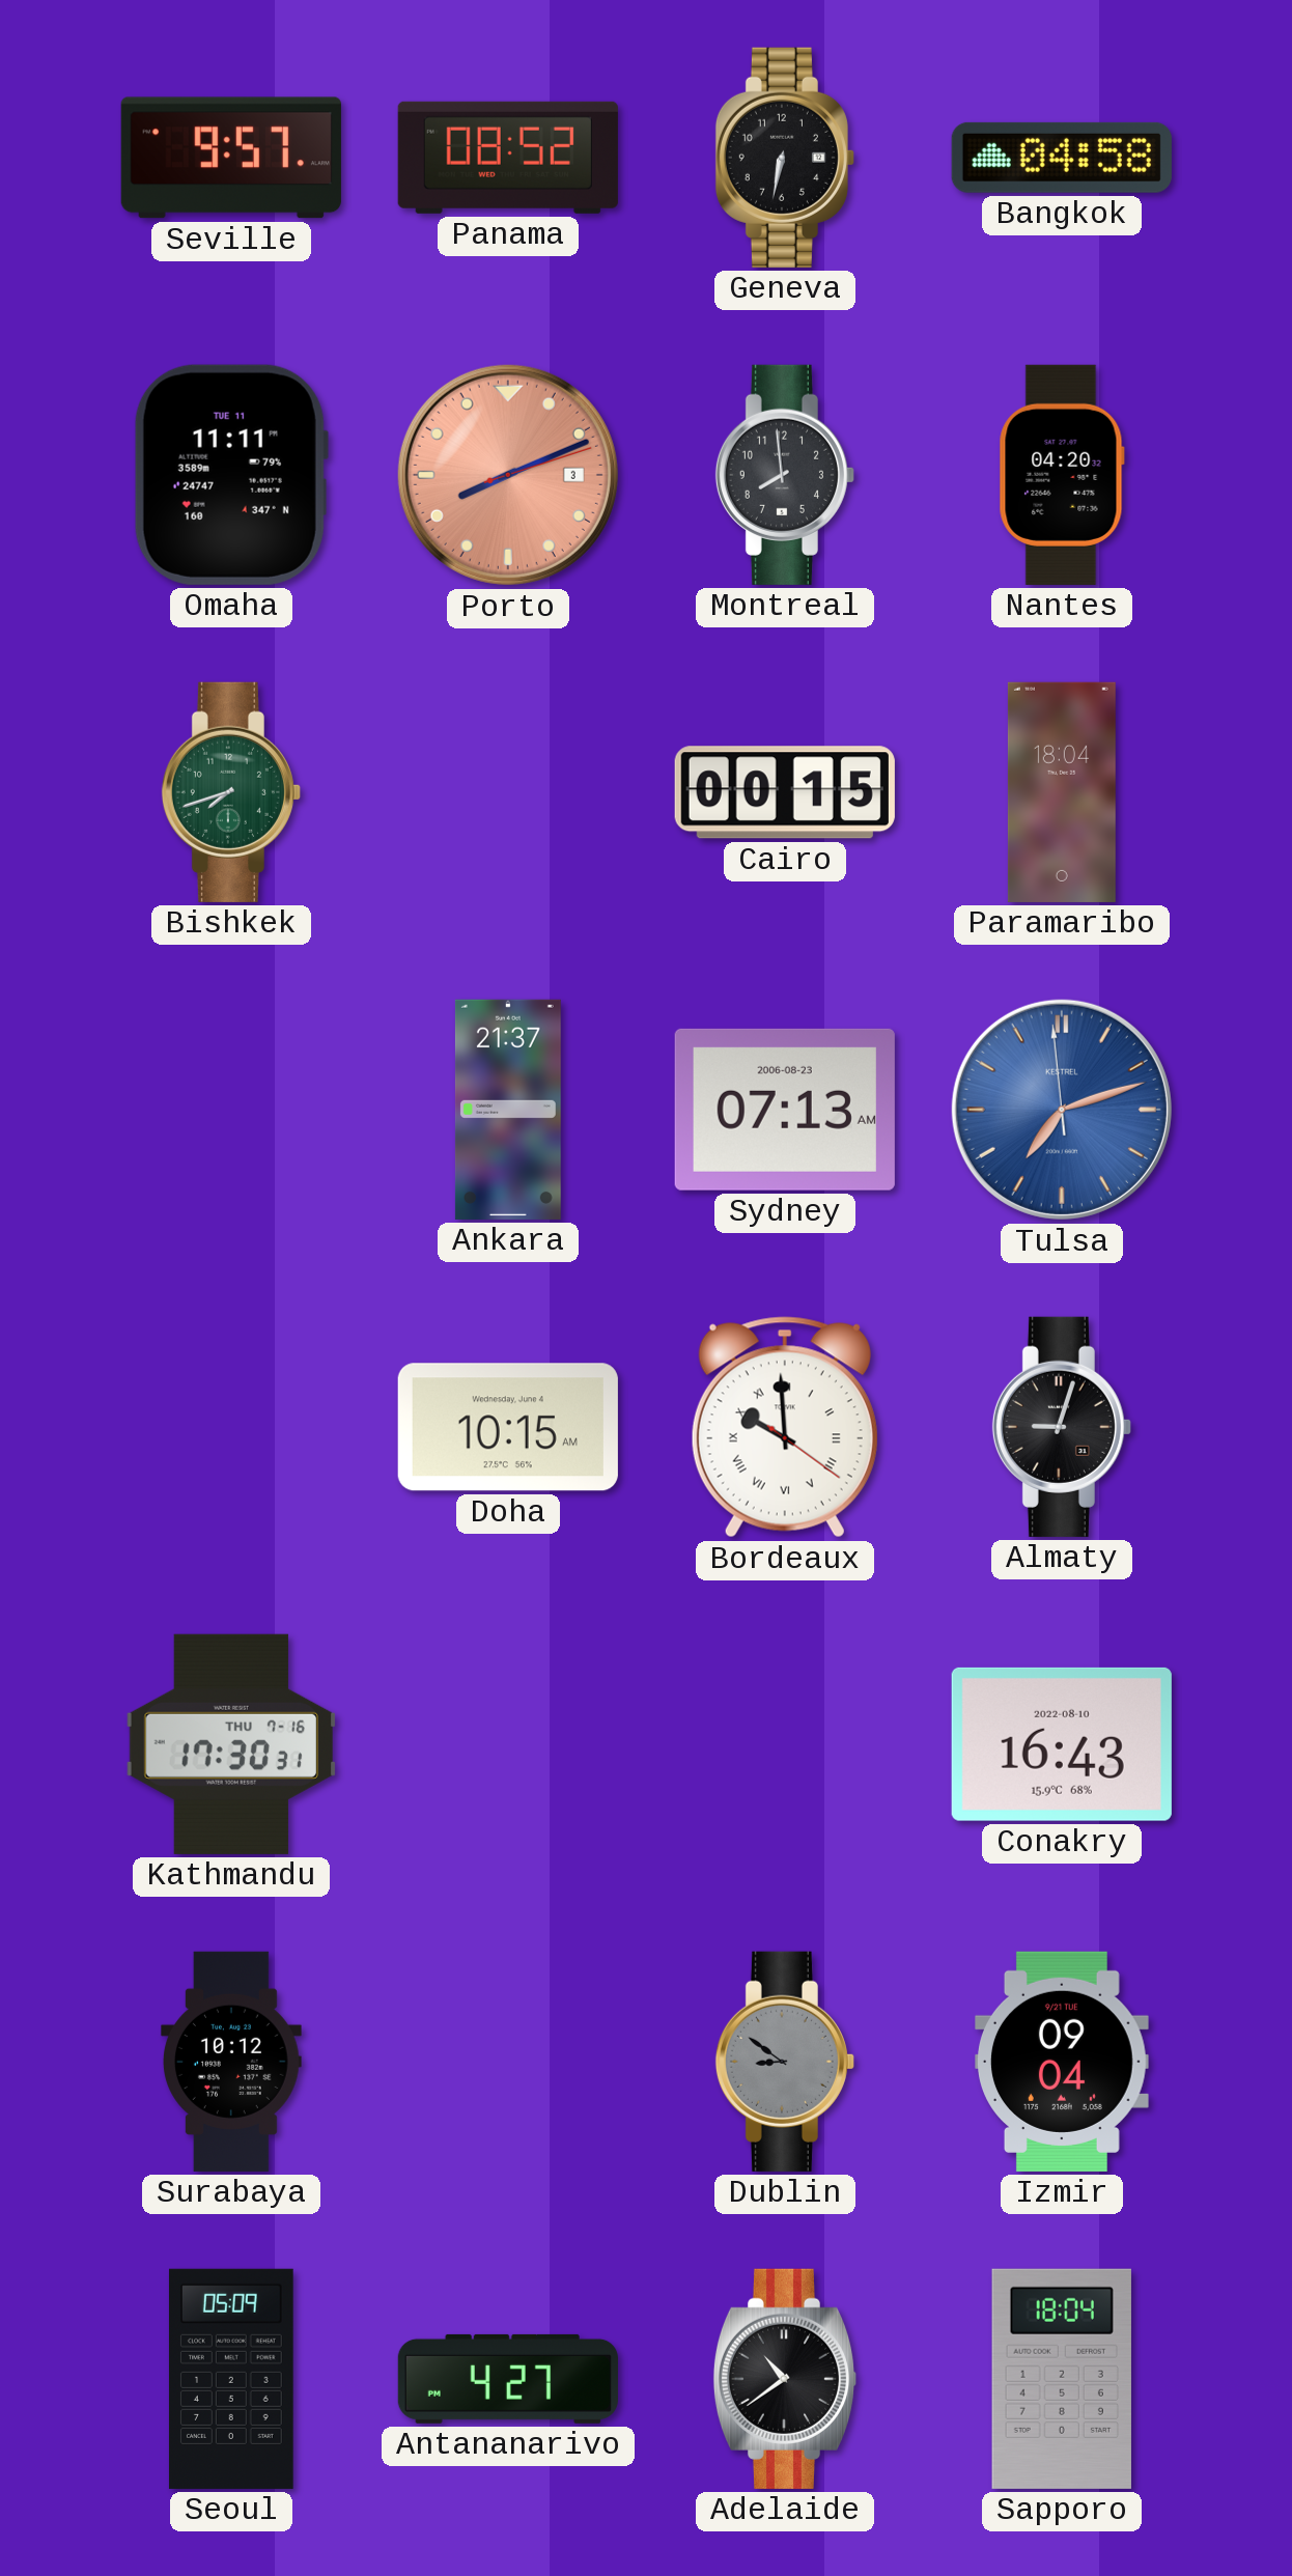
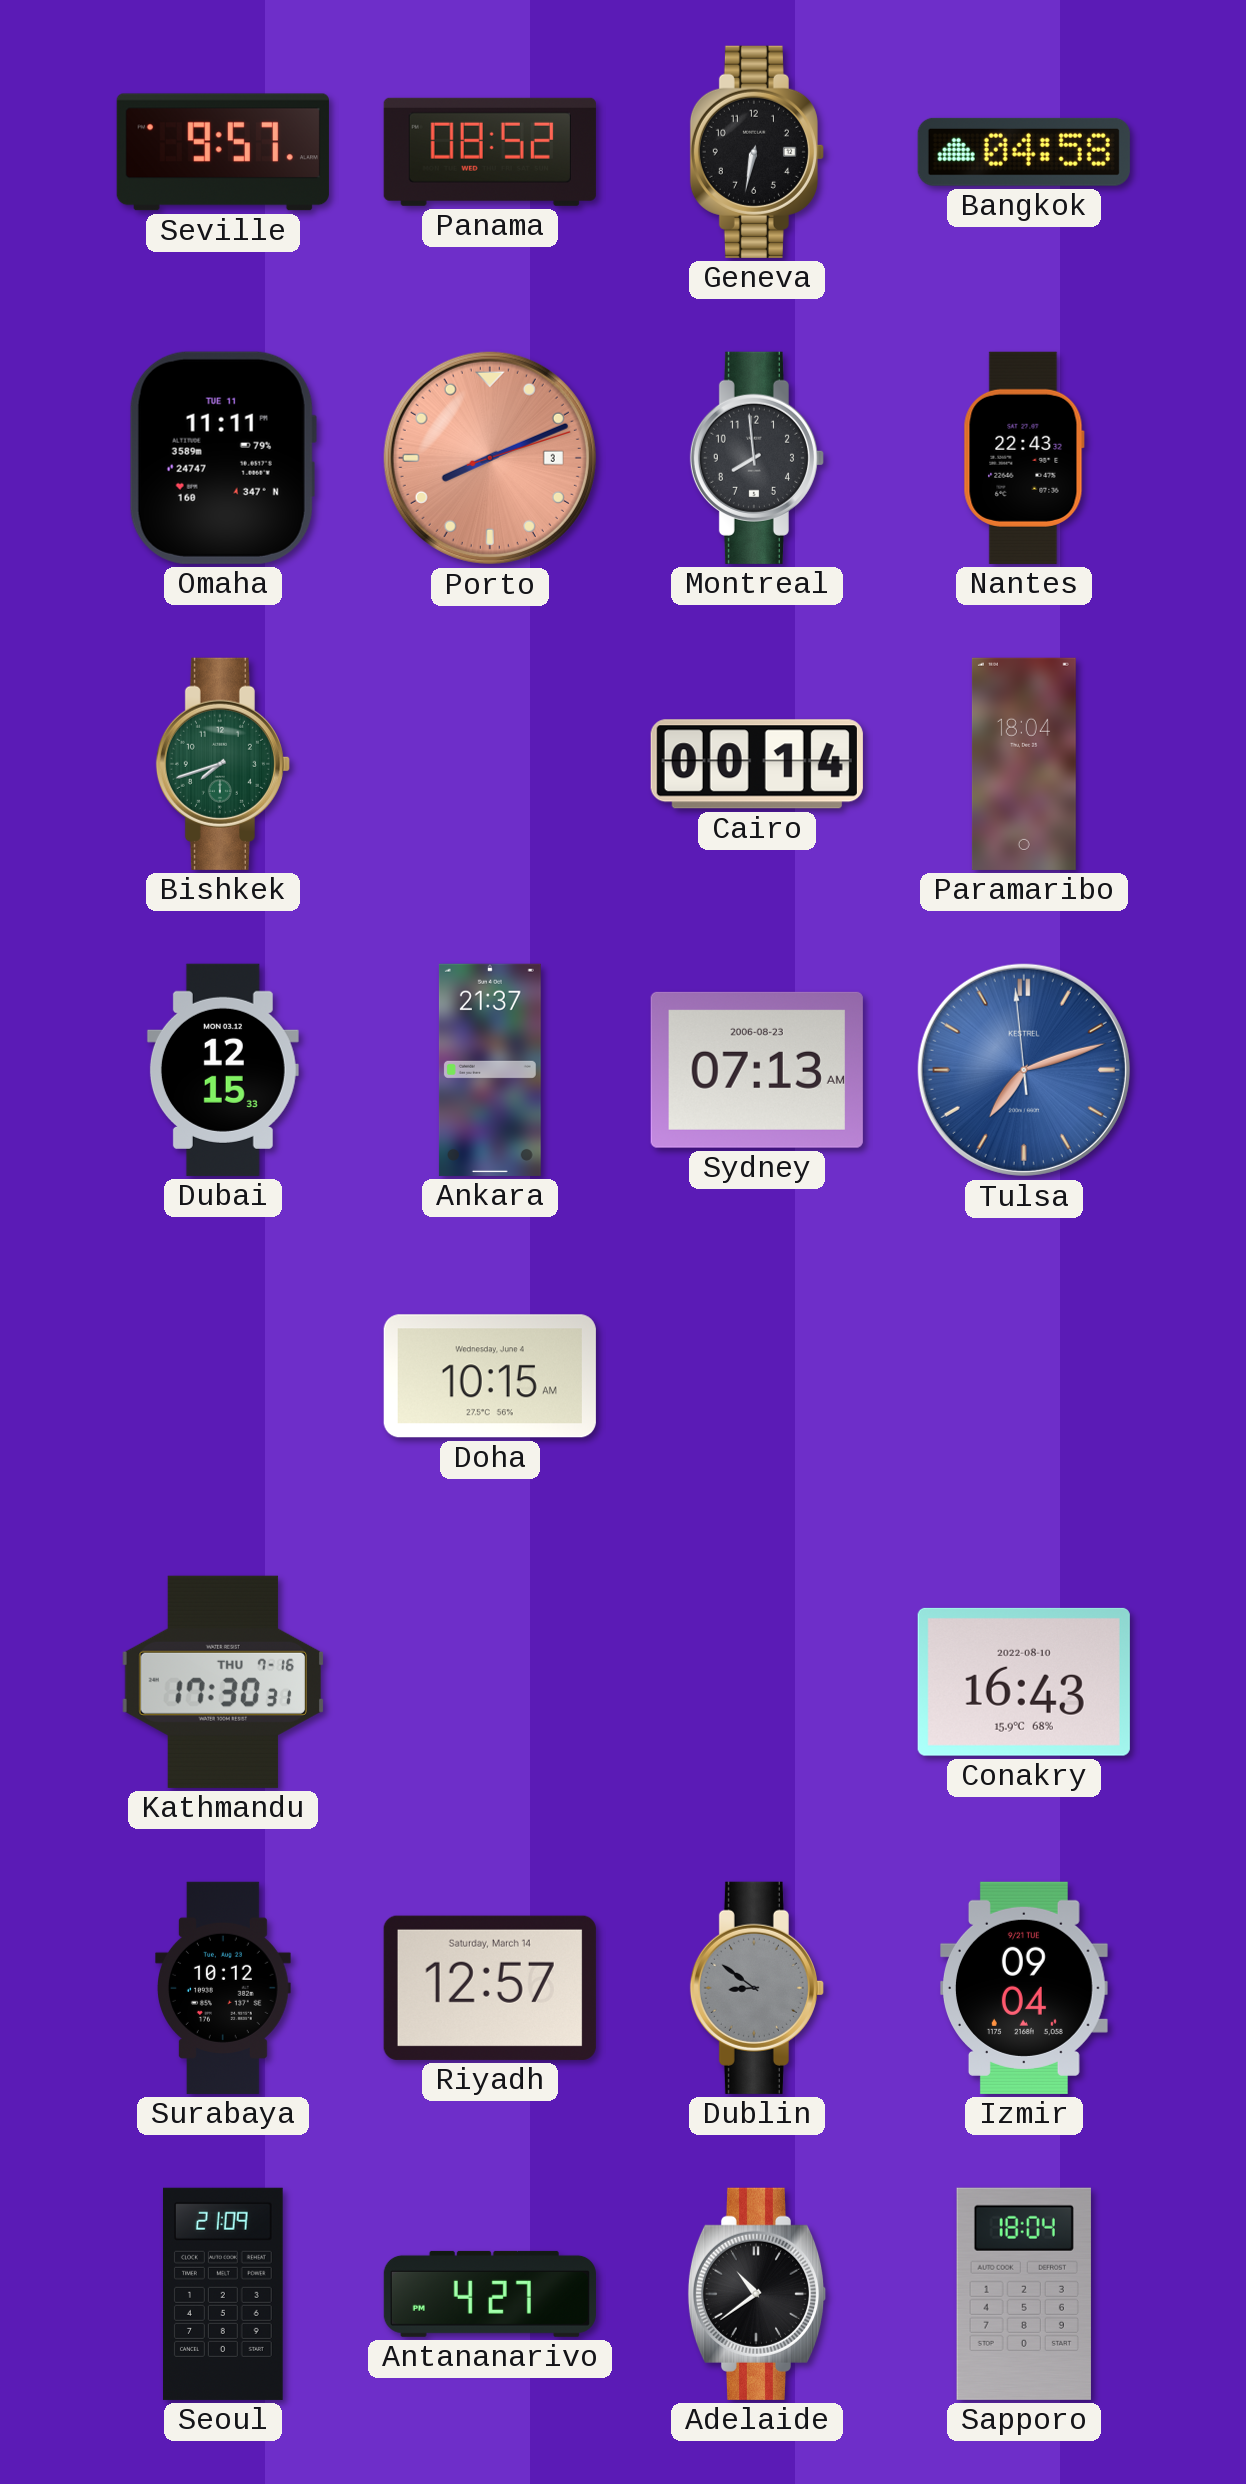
Nantes: 04:20 -> 22:43 (1024, 458)
Cairo: 00:15 -> 00:14 (757, 764)
Dubai: none -> 12:15 (223, 1070)
Bordeaux: 9:59 -> none (785, 1427)
Almaty: 9:03 -> none (1062, 1427)
Riyadh: none -> 12:57 (490, 1988)
Seoul: 05:09 -> 21:09 (223, 2294)
